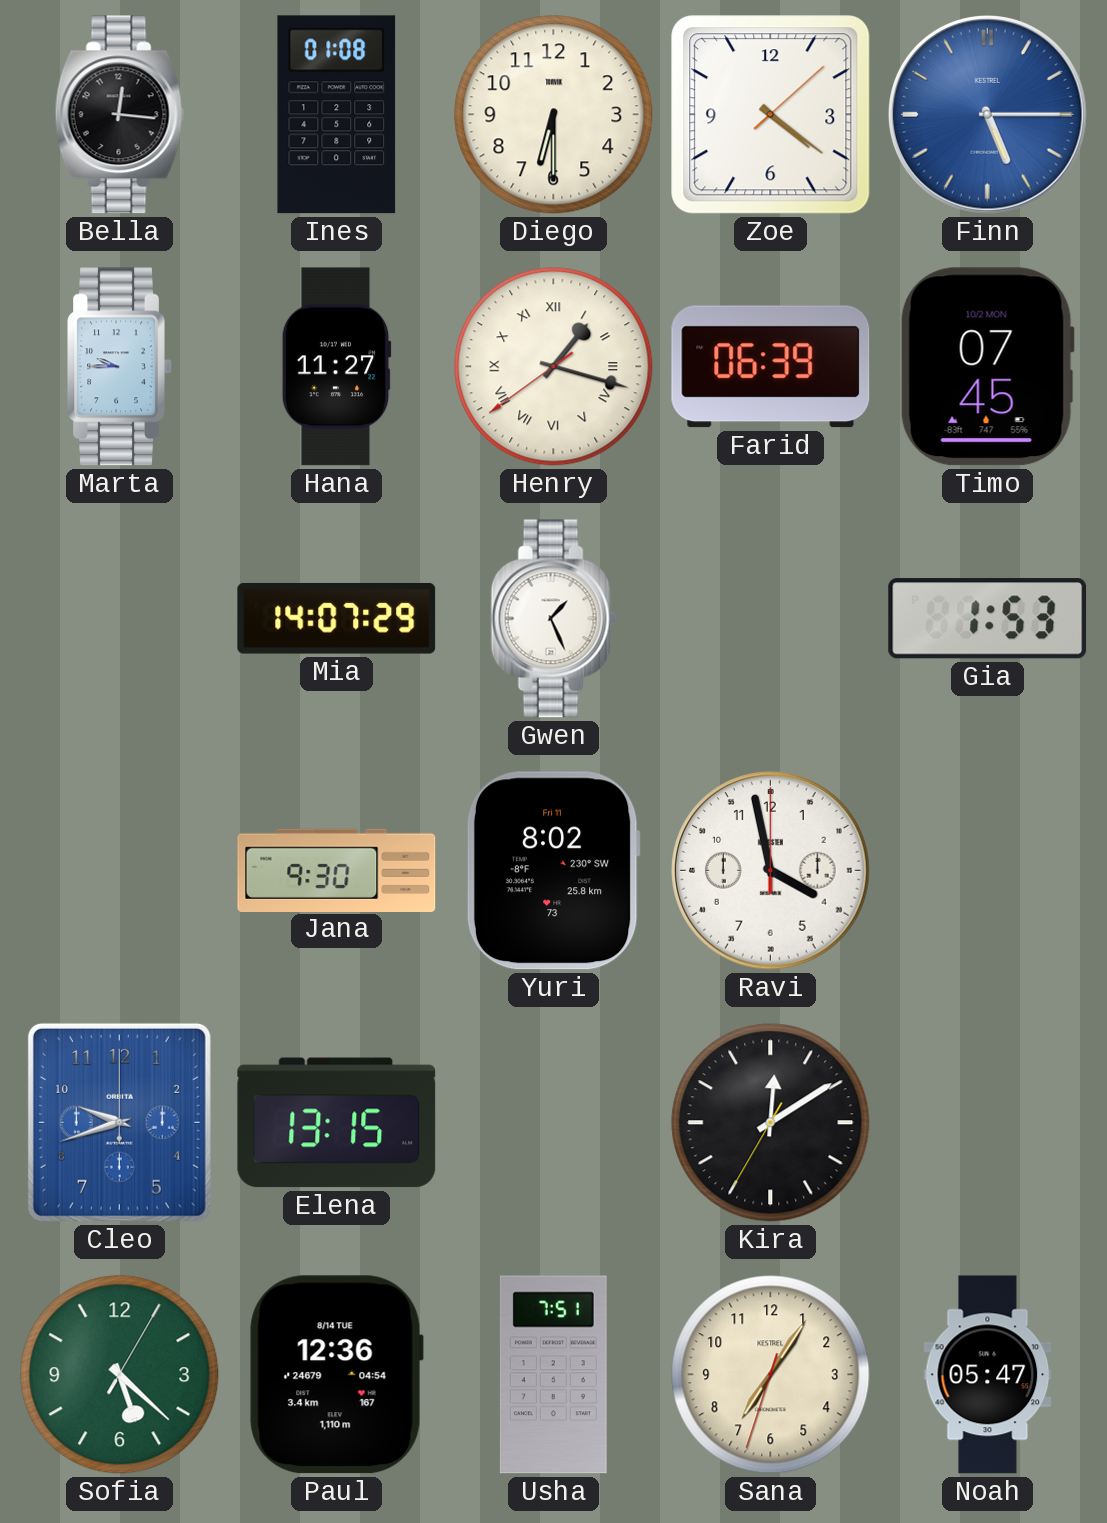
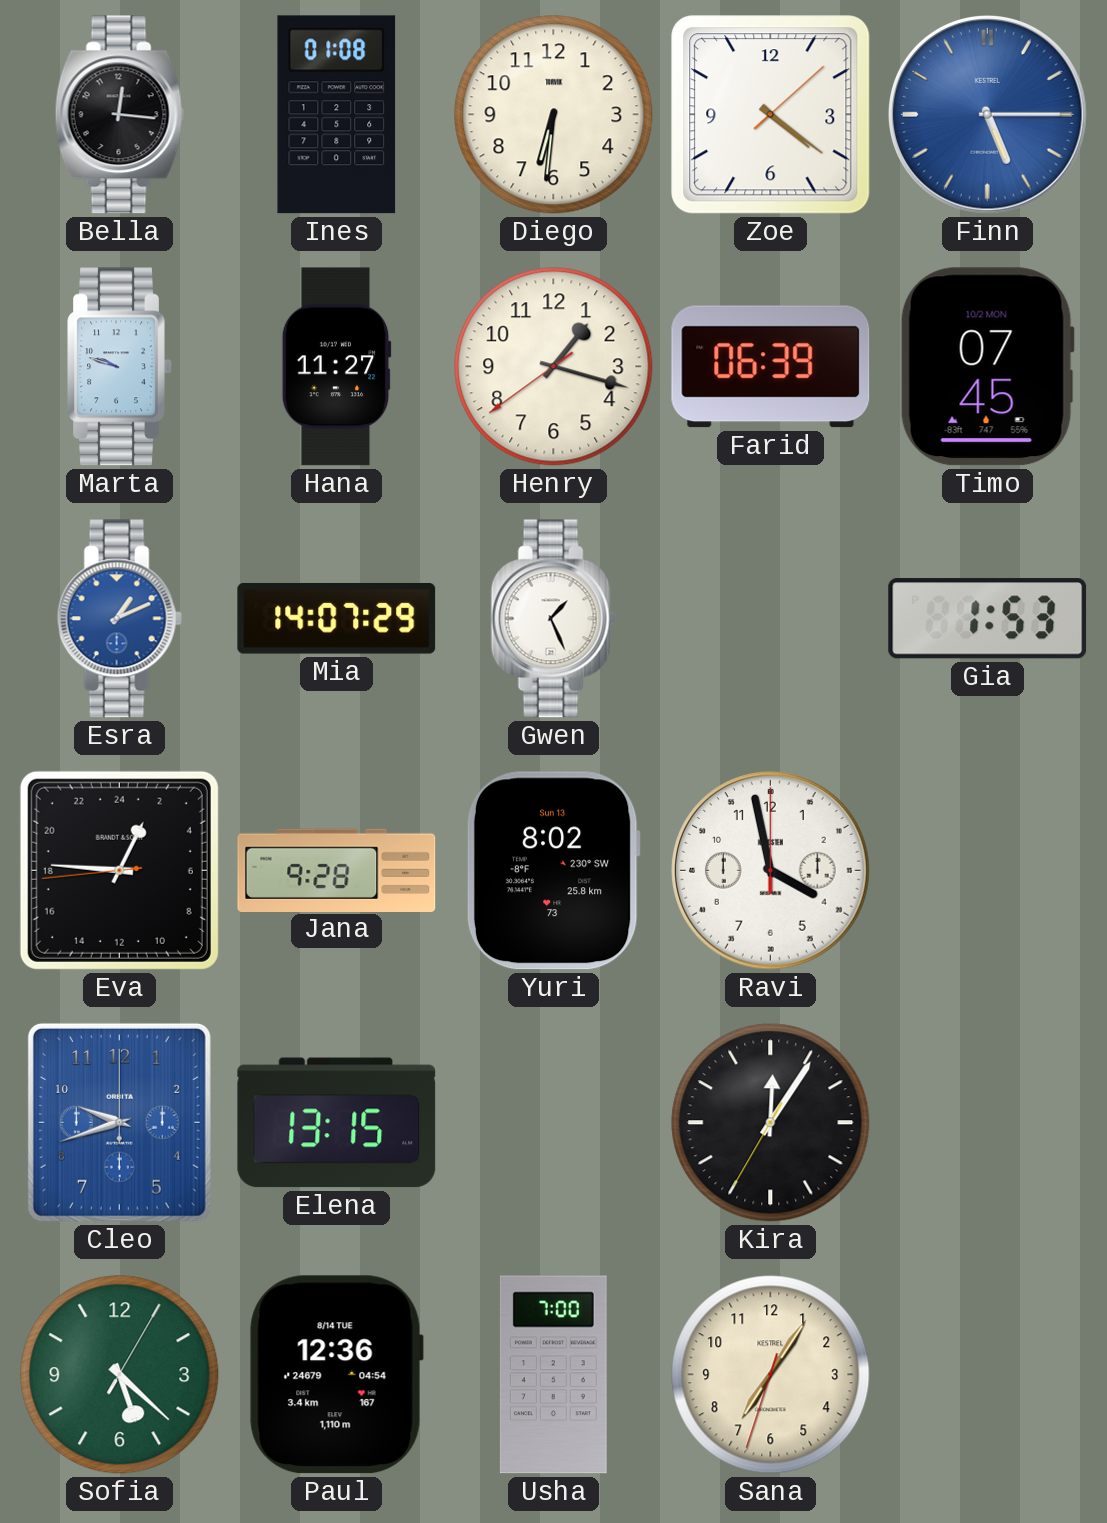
Diego: 6:30 -> 6:31 (554, 115)
Marta: 9:45 -> 9:48 (120, 367)
Henry numerals: Roman -> Arabic (554, 367)
Esra: none -> 1:11 (119, 619)
Eva: none -> 1:45 (119, 870)
Jana: 9:30 -> 9:28 (337, 870)
Yuri date: Fri 11 -> Sun 13 (553, 871)
Kira: 12:09 -> 12:05 (771, 1123)
Usha: 7:51 -> 7:00 (553, 1375)
Noah: 05:47 -> none (988, 1375)
